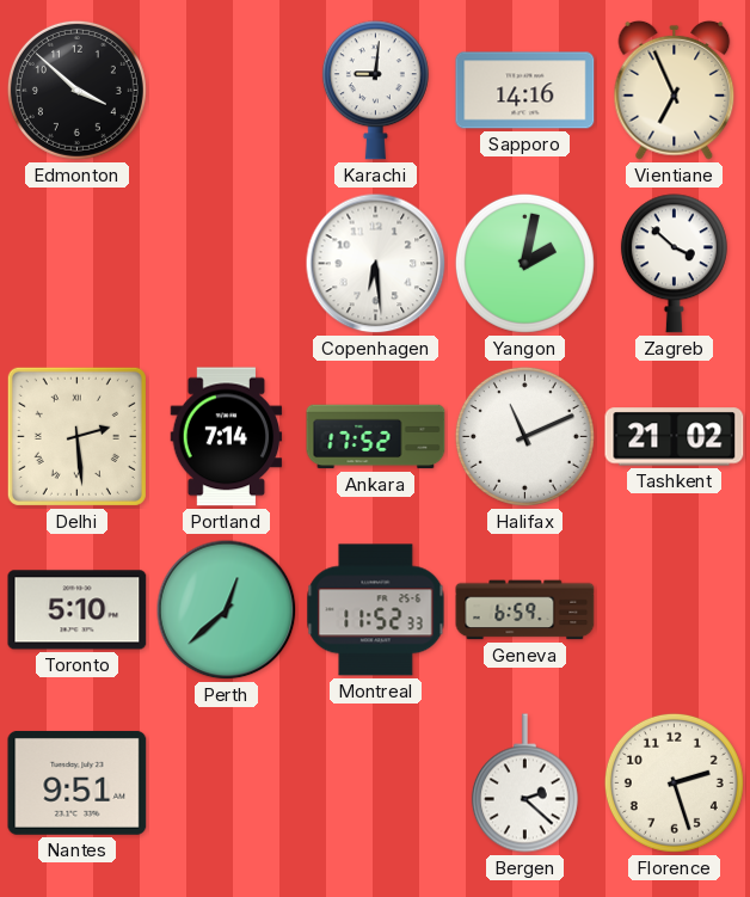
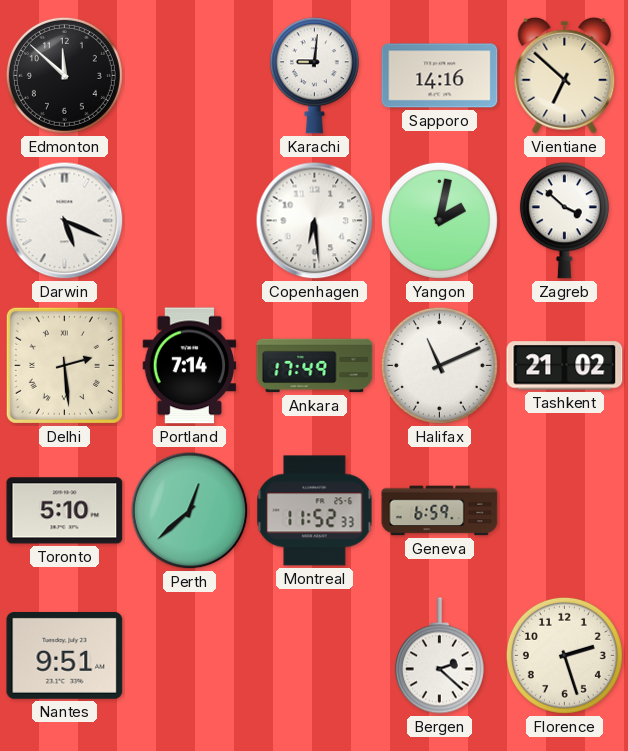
Edmonton: 3:52 -> 11:52 (64, 75)
Vientiane: 6:56 -> 6:52 (565, 75)
Darwin: none -> 5:19 (65, 221)
Ankara: 17:52 -> 17:49 (315, 366)
